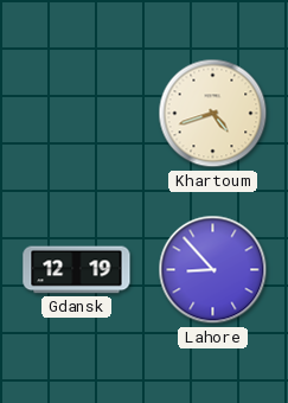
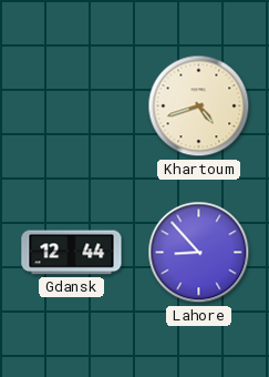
Gdansk: 12:19 -> 12:44 (72, 253)
